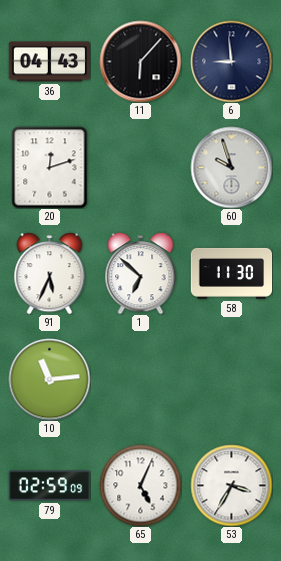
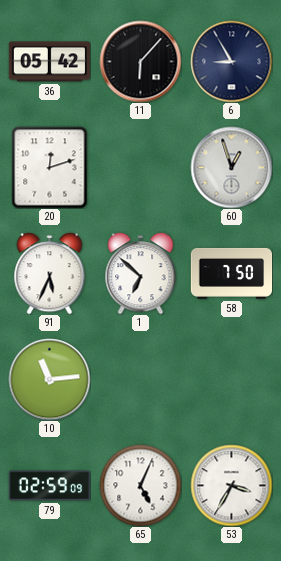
36: 04:43 -> 05:42 (49, 62)
6: 8:59 -> 8:55 (231, 61)
60: 9:57 -> 12:57 (231, 167)
58: 11:30 -> 7:50 (231, 273)
